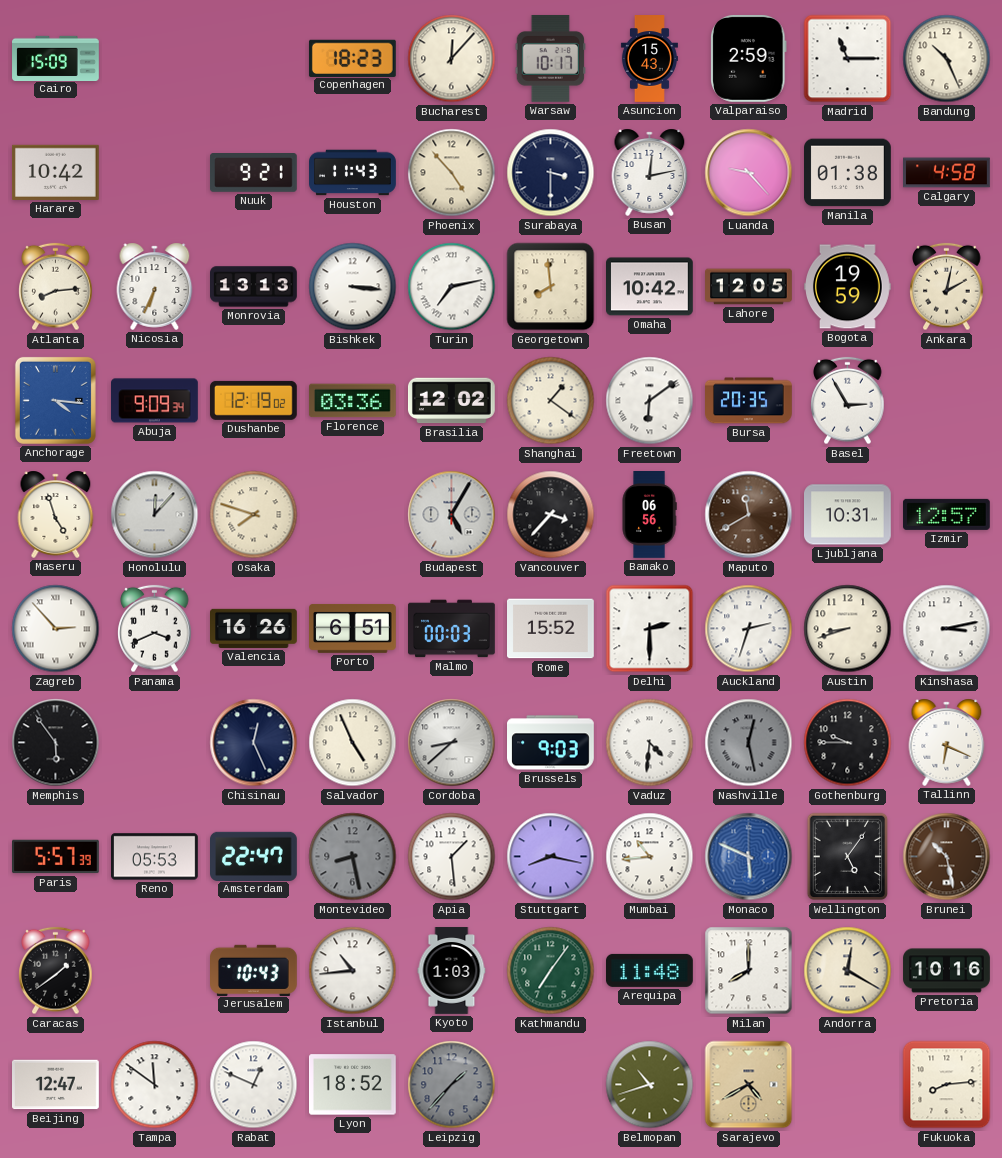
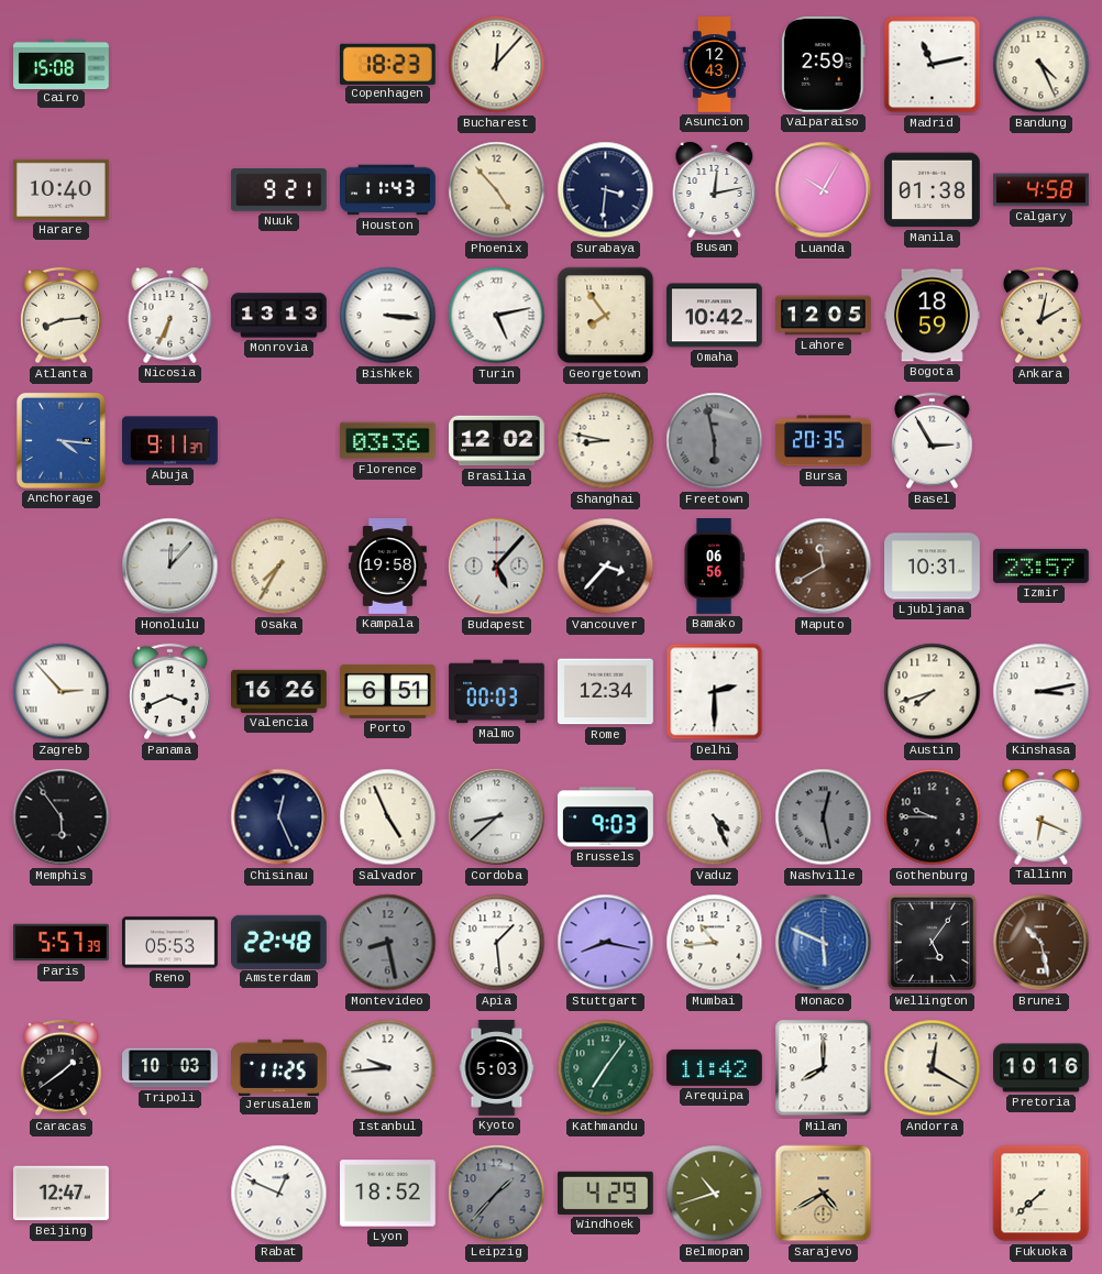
Cairo: 15:09 -> 15:08 (62, 64)
Warsaw: 10:17 -> none (550, 58)
Asuncion: 15:43 -> 12:43 (714, 65)
Madrid: 11:15 -> 11:13 (933, 65)
Bandung: 10:26 -> 4:26 (1042, 65)
Harare: 10:42 -> 10:40 (62, 189)
Surabaya: 3:30 -> 3:31 (606, 190)
Luanda: 9:23 -> 10:05 (824, 190)
Turin: 7:13 -> 5:13 (497, 316)
Georgetown: 7:59 -> 7:54 (606, 316)
Bogota: 19:59 -> 18:59 (933, 316)
Abuja: 9:09 -> 9:11 (170, 441)
Dushanbe: 12:19 -> none (253, 400)
Shanghai: 1:21 -> 8:47 (606, 441)
Freetown: 6:09 -> 5:58 (715, 441)
Freetown dial: white -> grey (715, 441)
Maseru: 4:57 -> none (56, 514)
Osaka: 7:48 -> 7:35 (279, 567)
Kampala: none -> 19:58 (387, 567)
Budapest: 5:05 -> 5:07 (497, 567)
Izmir: 12:57 -> 23:57 (1042, 565)
Rome: 15:52 -> 12:34 (606, 692)
Auckland: 2:33 -> none (749, 629)
Austin: 8:42 -> 7:42 (933, 692)
Vaduz: 4:31 -> 4:26 (715, 817)
Amsterdam: 22:47 -> 22:48 (279, 942)
Tripoli: none -> 10:03 (170, 1068)
Jerusalem: 10:43 -> 11:25 (279, 1067)
Istanbul: 10:44 -> 9:44 (388, 1068)
Kyoto: 1:03 -> 5:03 (497, 1068)
Arequipa: 11:48 -> 11:42 (715, 1067)
Tampa: 11:51 -> none (155, 1085)
Windhoek: none -> 4:29 (605, 1193)
Fukuoka: 8:14 -> 7:38 (1042, 1194)
